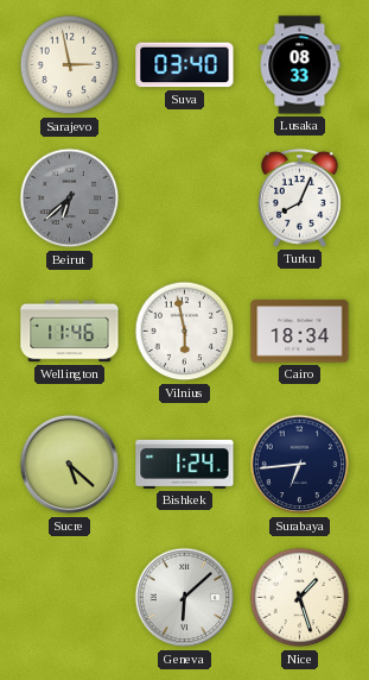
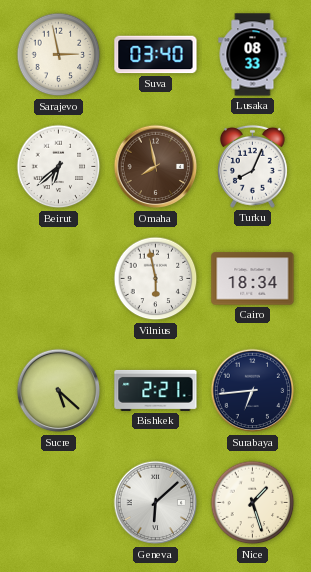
Beirut dial: grey -> white (59, 167)
Omaha: none -> 7:58 (156, 167)
Wellington: 11:46 -> none (70, 332)
Bishkek: 1:24 -> 2:21 (156, 390)
